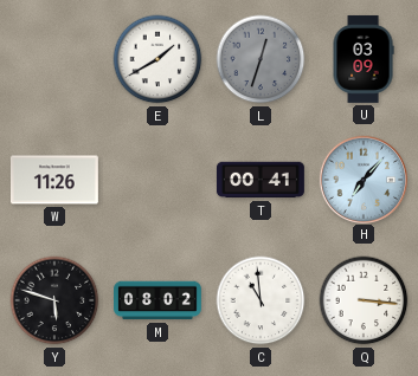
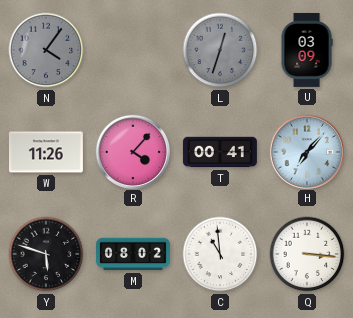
N: none -> 4:06 (46, 50)
E: 1:40 -> none (157, 59)
R: none -> 4:07 (132, 151)
